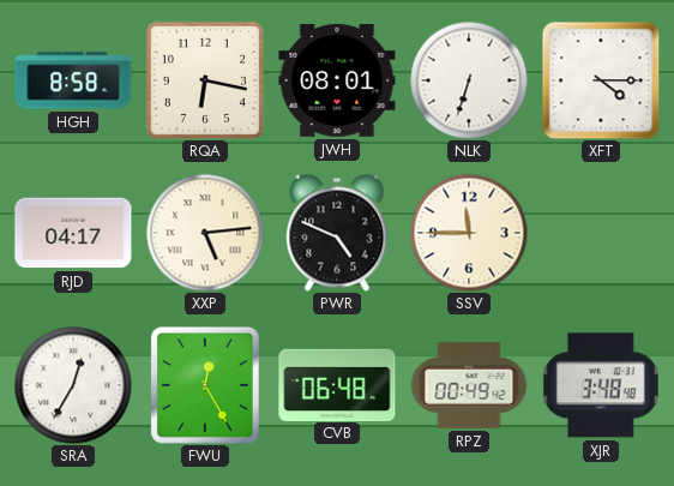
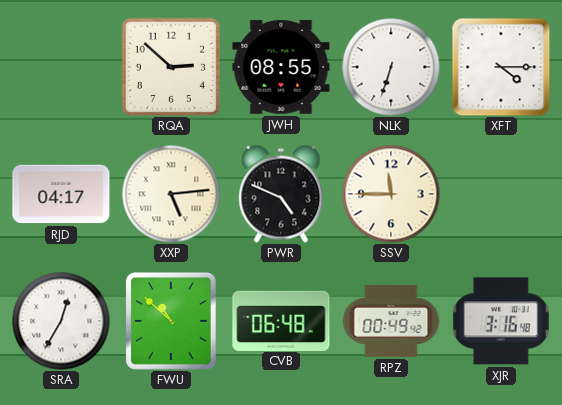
HGH: 8:58 -> none (73, 80)
RQA: 6:17 -> 2:52 (171, 67)
JWH: 08:01 -> 08:55 (281, 67)
FWU: 12:25 -> 10:52 (171, 321)
XJR: 3:48 -> 3:16 (501, 321)
